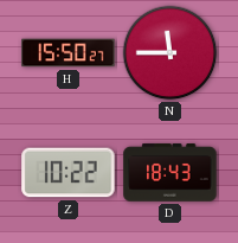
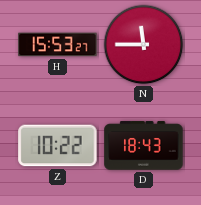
H: 15:50 -> 15:53 (58, 45)
